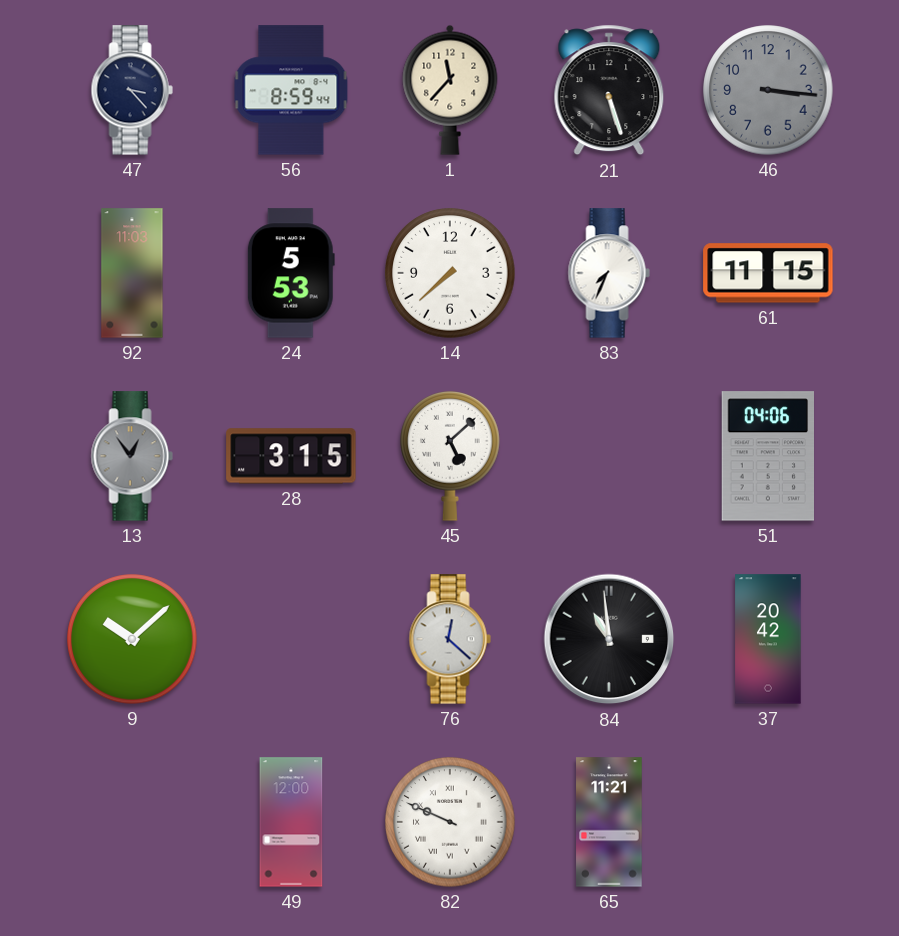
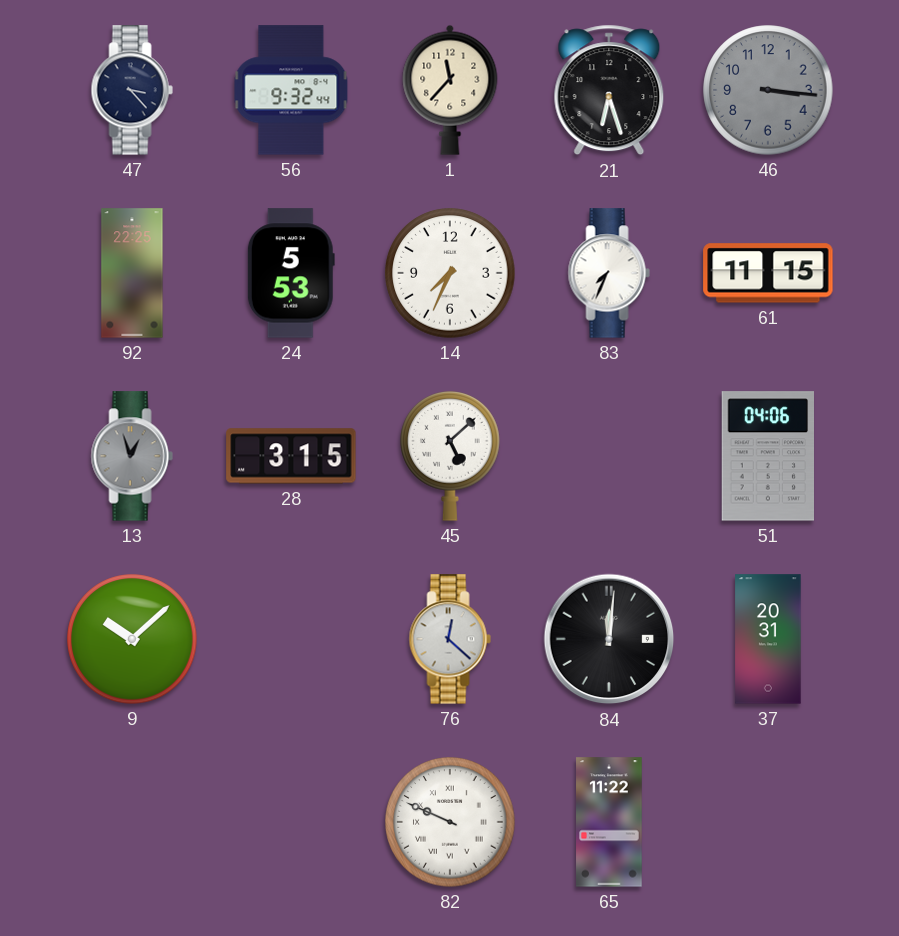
56: 8:59 -> 9:32 (291, 90)
21: 5:27 -> 6:27 (609, 90)
92: 11:03 -> 22:25 (132, 273)
14: 7:38 -> 7:34 (450, 273)
13: 12:54 -> 12:57 (132, 456)
84: 10:59 -> 12:01 (609, 639)
37: 20:42 -> 20:31 (768, 639)
49: 12:00 -> none (291, 822)
65: 11:21 -> 11:22 (609, 822)
